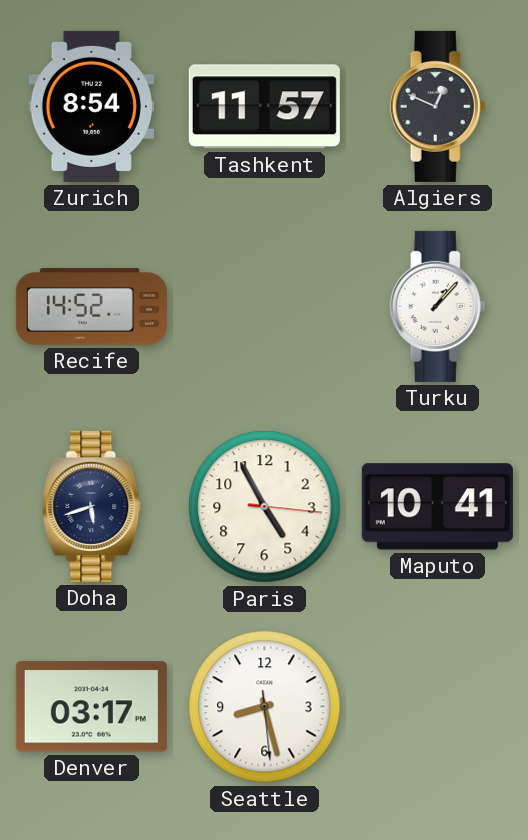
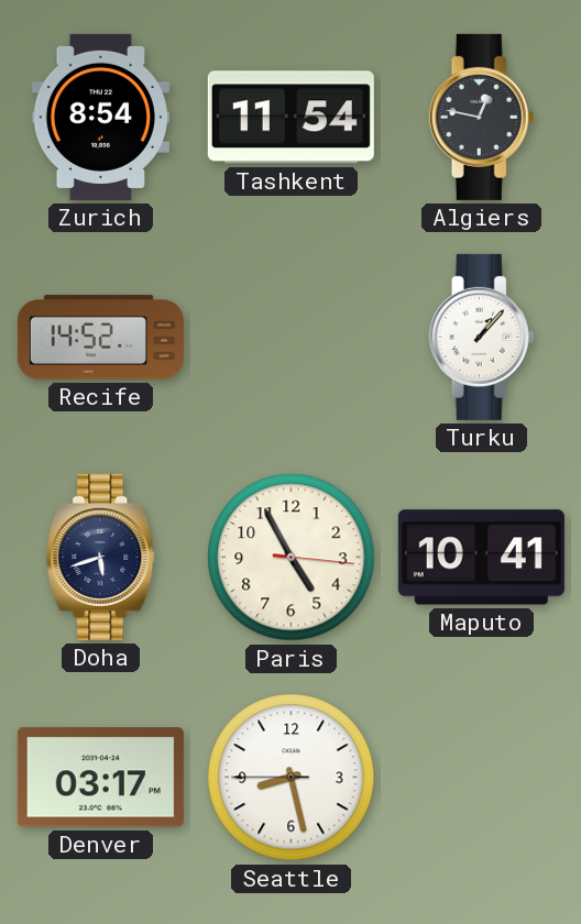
Tashkent: 11:57 -> 11:54 (290, 118)
Algiers: 12:49 -> 12:47 (482, 117)
Seattle: 8:27:29 -> 8:27:45 (292, 778)
